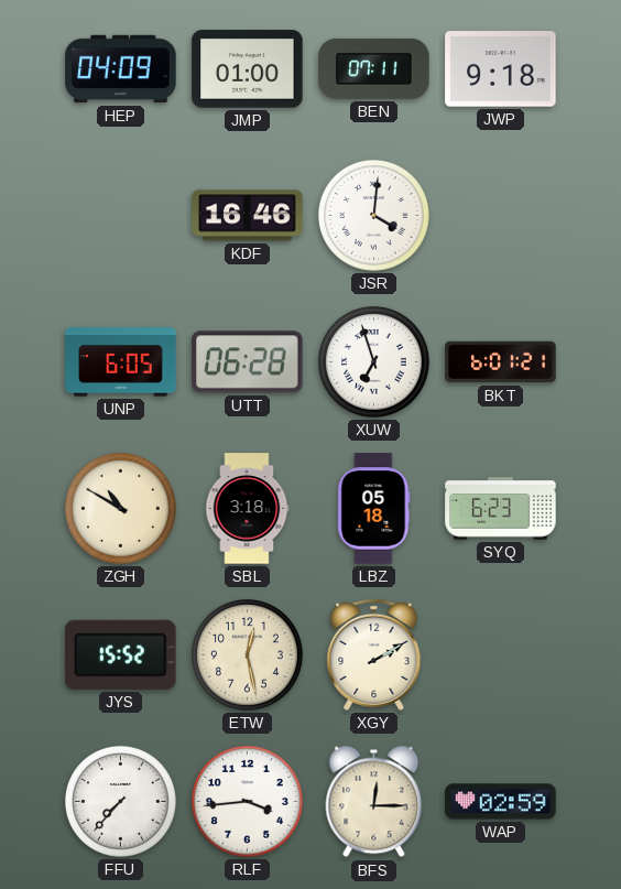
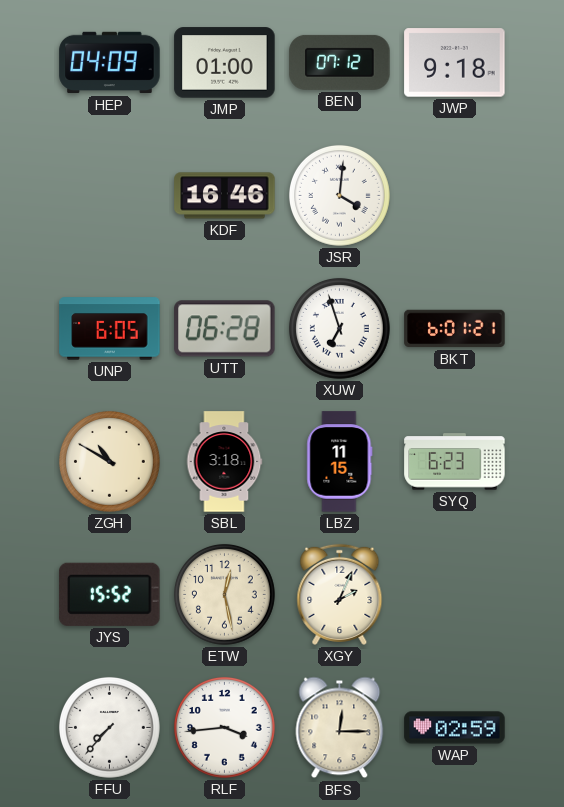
BEN: 07:11 -> 07:12 (340, 62)
LBZ: 05:18 -> 11:15 (340, 462)
XGY: 2:10 -> 2:04 (340, 594)
